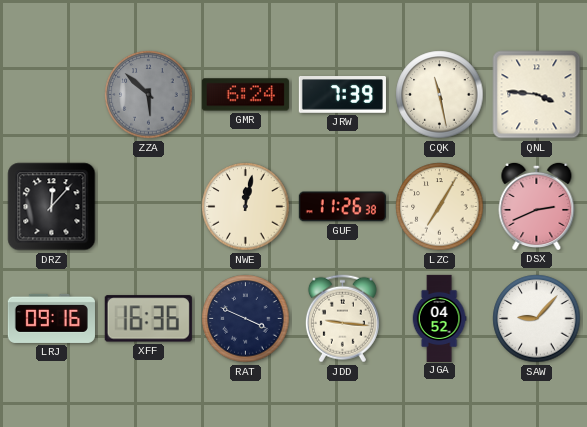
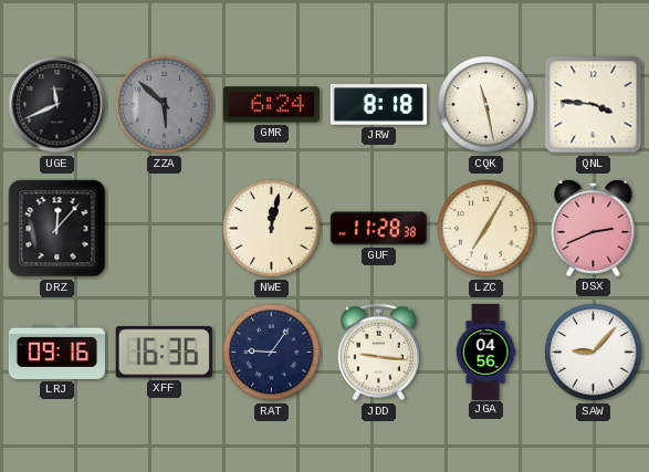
UGE: none -> 11:41 (57, 105)
JRW: 7:39 -> 8:18 (378, 105)
GUF: 11:26 -> 11:28 (378, 229)
RAT: 3:49 -> 9:06 (272, 353)
JGA: 04:52 -> 04:56 (485, 352)
